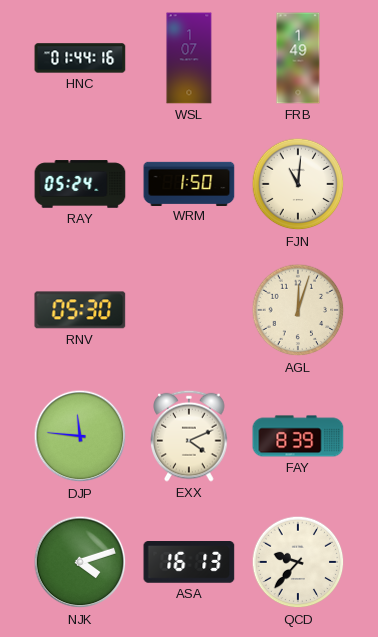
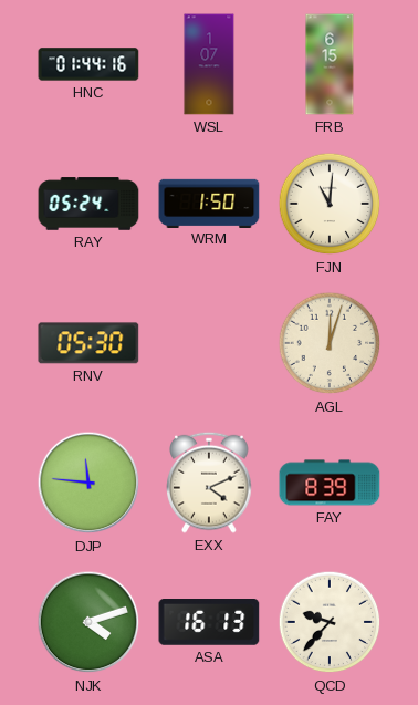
FRB: 1:49 -> 6:15 (330, 64)
